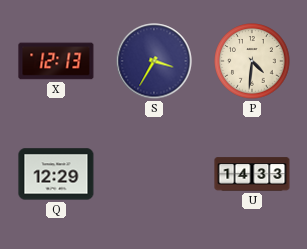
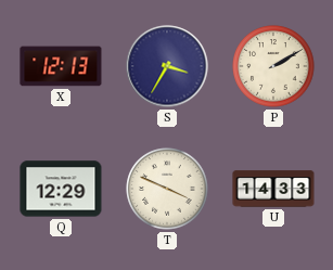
P: 4:31 -> 2:10 (273, 66)
T: none -> 3:49 (167, 189)
